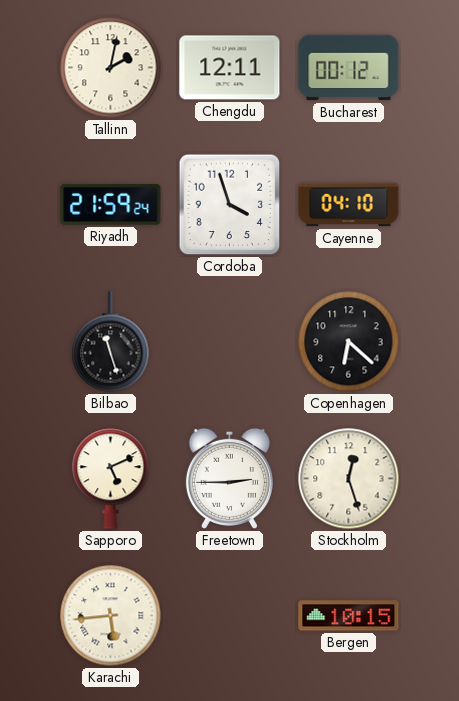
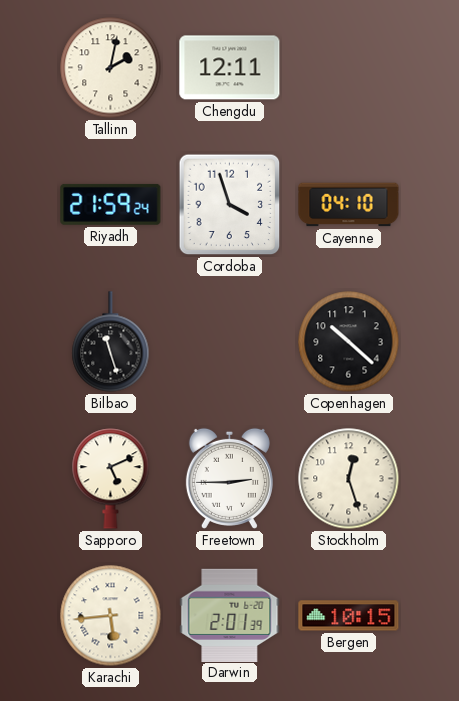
Bucharest: 00:12 -> none (349, 68)
Copenhagen: 6:22 -> 10:22 (349, 342)
Darwin: none -> 2:01 (230, 615)
